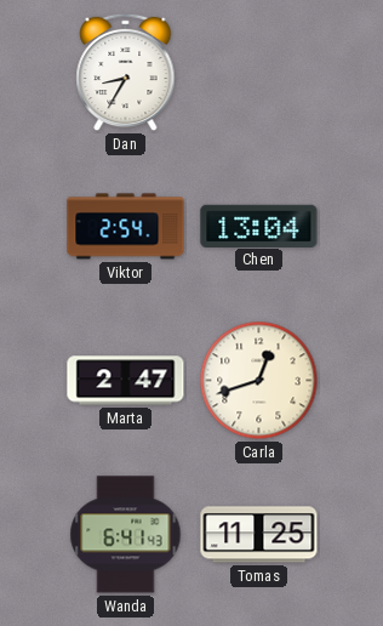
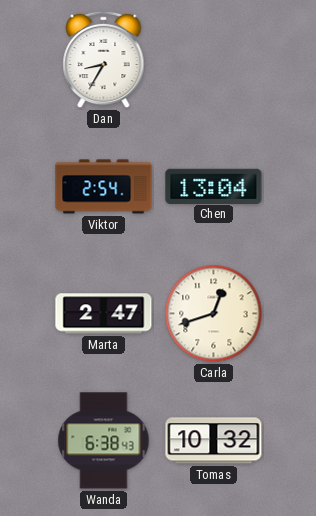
Wanda: 6:41 -> 6:38 (104, 441)
Tomas: 11:25 -> 10:32 (214, 441)
